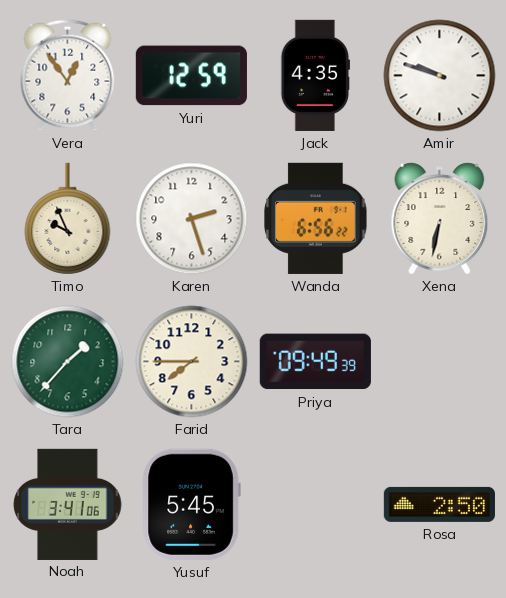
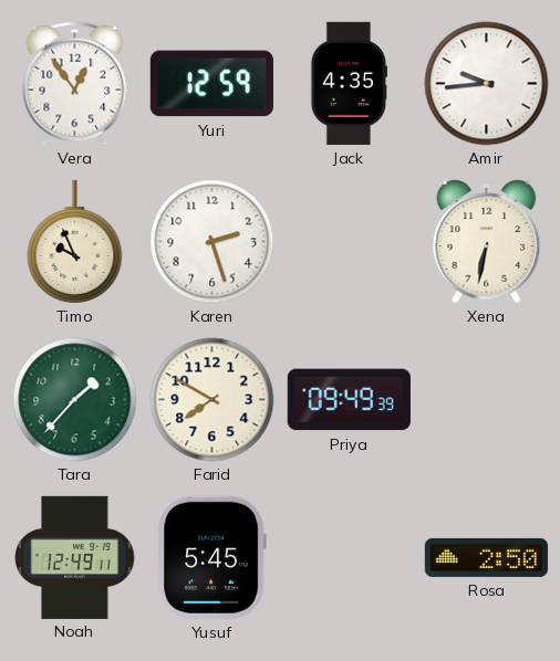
Amir: 9:48 -> 9:44 (487, 84)
Wanda: 6:56 -> none (316, 218)
Farid: 7:45 -> 7:50 (212, 400)
Noah: 3:41 -> 12:49 (75, 557)
